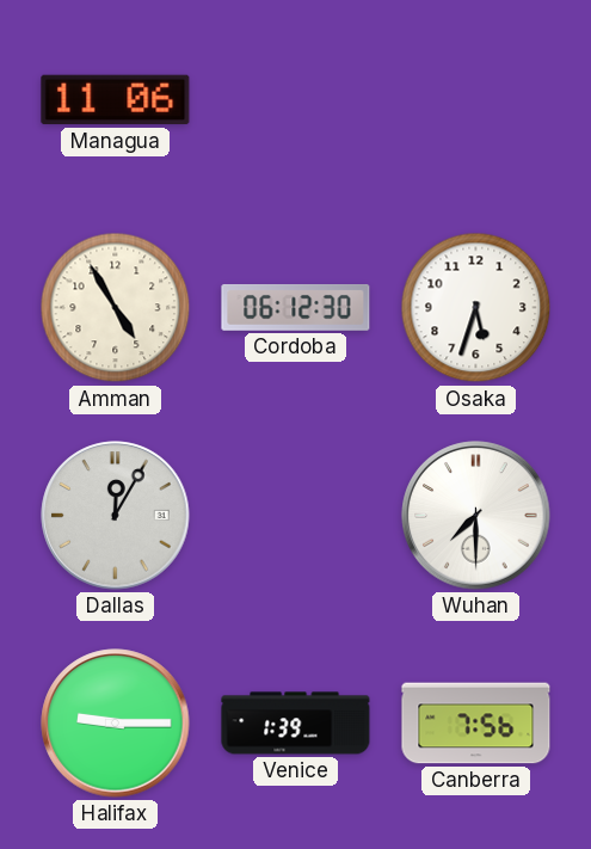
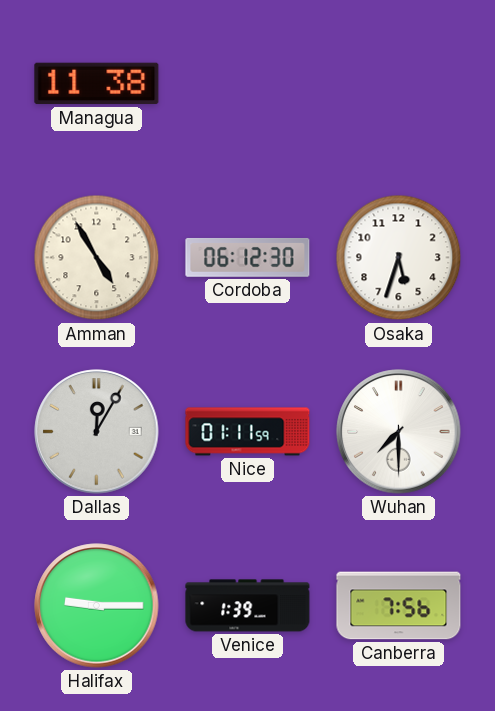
Managua: 11:06 -> 11:38 (97, 84)
Nice: none -> 01:11 (248, 432)
